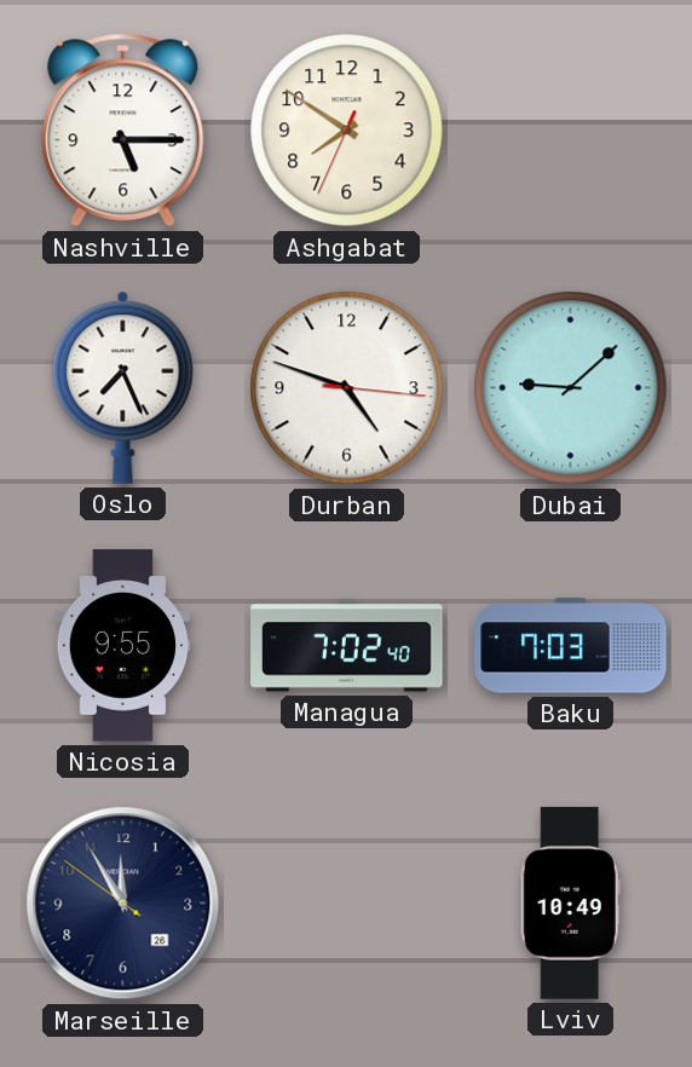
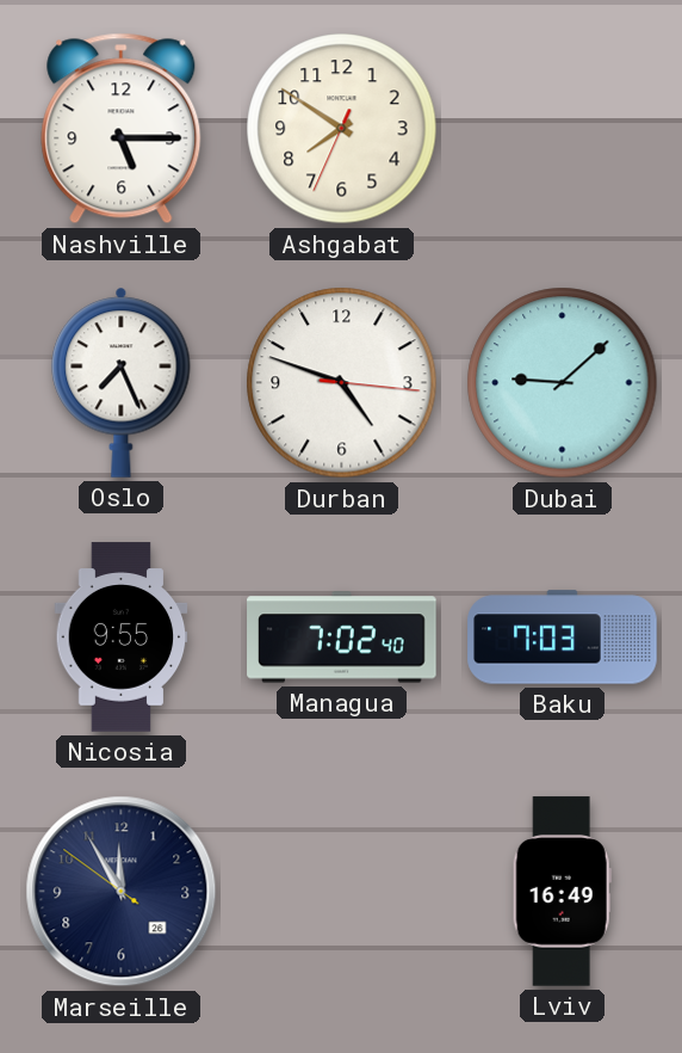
Lviv: 10:49 -> 16:49 (562, 892)
